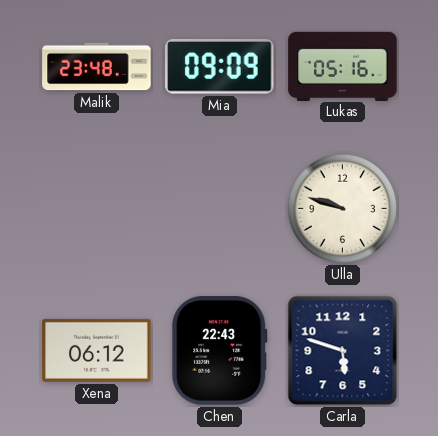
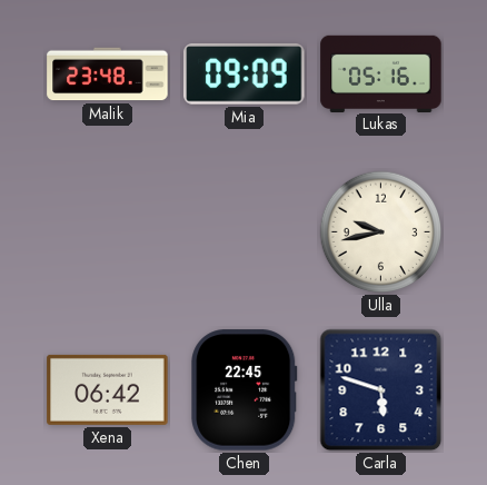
Ulla: 9:48 -> 9:43 (381, 232)
Xena: 06:12 -> 06:42 (108, 389)
Chen: 22:43 -> 22:45 (245, 390)
